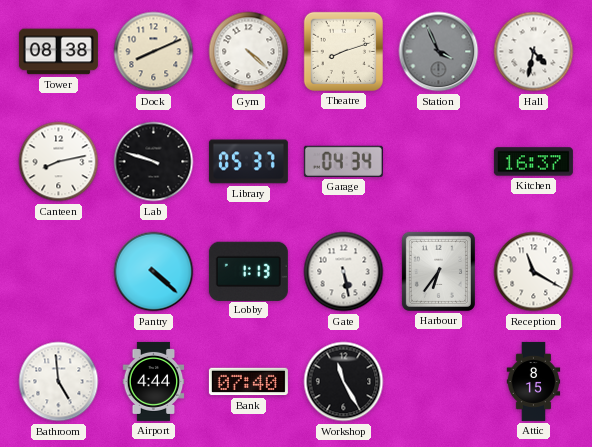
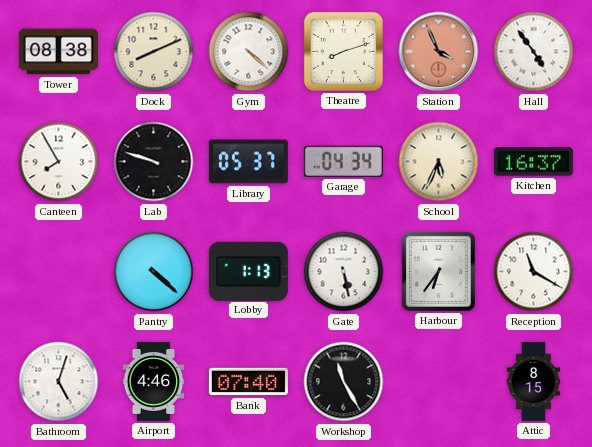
Station dial: grey -> salmon (439, 52)
Hall: 4:32 -> 4:54 (534, 52)
Canteen: 8:13 -> 7:55 (59, 162)
School: none -> 5:34 (439, 162)
Bathroom: 4:59 -> 5:03 (59, 382)
Airport: 4:44 -> 4:46 (154, 381)
